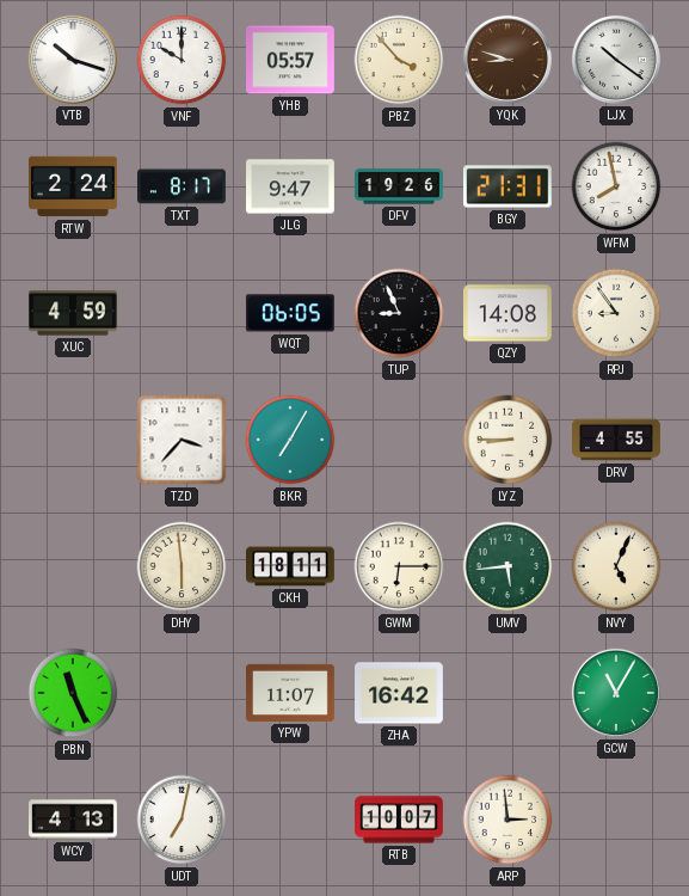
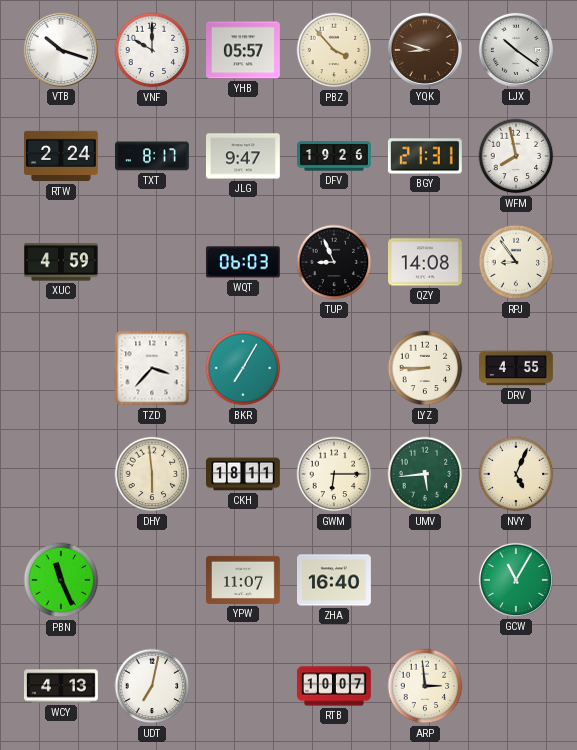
WQT: 06:05 -> 06:03 (243, 262)
ZHA: 16:42 -> 16:40 (335, 580)
